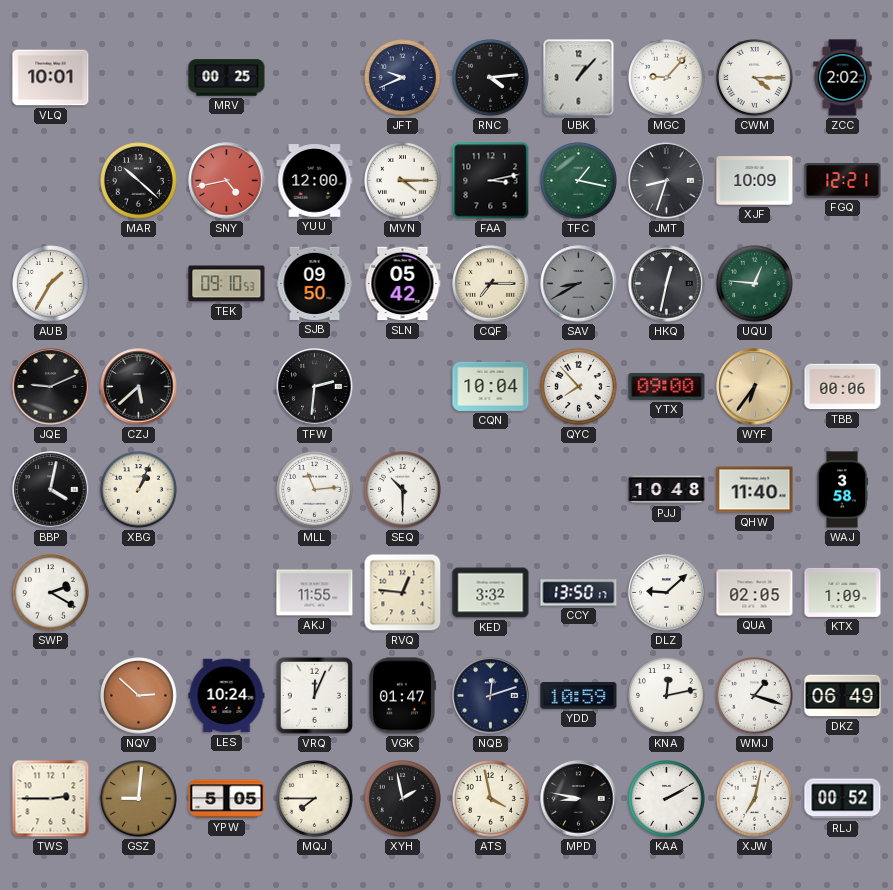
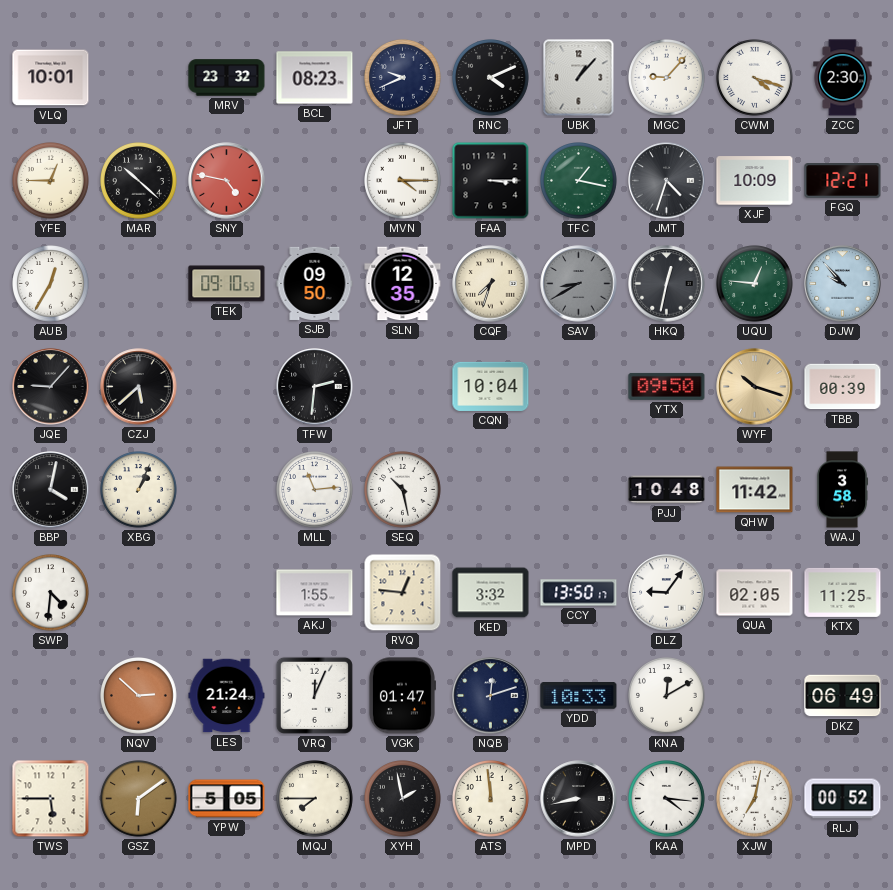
MRV: 00:25 -> 23:32 (227, 78)
BCL: none -> 08:23 (315, 78)
RNC: 4:14 -> 4:11 (491, 78)
CWM: 4:15 -> 4:18 (755, 78)
ZCC: 2:02 -> 2:30 (843, 78)
YFE: none -> 12:45 (51, 181)
SNY: 4:43 -> 4:47 (227, 181)
YUU: 12:00 -> none (315, 181)
FAA: 3:13 -> 3:15 (491, 181)
JMT: 8:33 -> 4:33 (667, 181)
AUB: 1:35 -> 12:35 (51, 284)
SLN: 05:42 -> 12:35 (403, 284)
CQF: 7:15 -> 7:33 (491, 284)
DJW: none -> 9:53 (843, 284)
JQE: 9:11 -> 9:07 (51, 387)
QYC: 7:53 -> none (579, 387)
YTX: 09:00 -> 09:50 (667, 386)
WYF: 6:36 -> 10:18 (755, 387)
TBB: 00:06 -> 00:39 (843, 387)
SEQ: 10:30 -> 10:28 (403, 490)
QHW: 11:40 -> 11:42 (755, 490)
SWP: 2:20 -> 4:31 (51, 593)
AKJ: 11:55 -> 1:55 (315, 593)
DLZ: 9:08 -> 9:06 (667, 593)
KTX: 1:09 -> 11:25 (843, 592)
LES: 10:24 -> 21:24 (227, 696)
YDD: 10:59 -> 10:33 (579, 696)
KNA: 12:13 -> 12:10 (667, 696)
WMJ: 1:18 -> none (755, 696)
TWS: 2:45 -> 5:45 (51, 799)
GSZ: 9:01 -> 6:09 (139, 799)
ATS: 3:58 -> 11:59 (491, 799)
MPD: 8:47 -> 8:43 (579, 799)
KAA: 2:10 -> 4:16 (667, 799)
